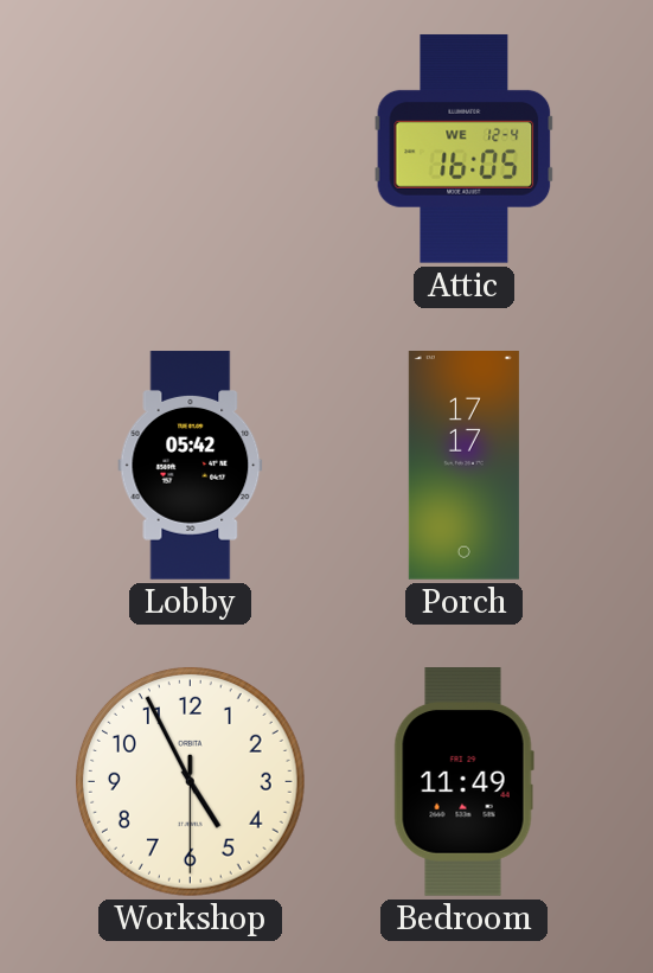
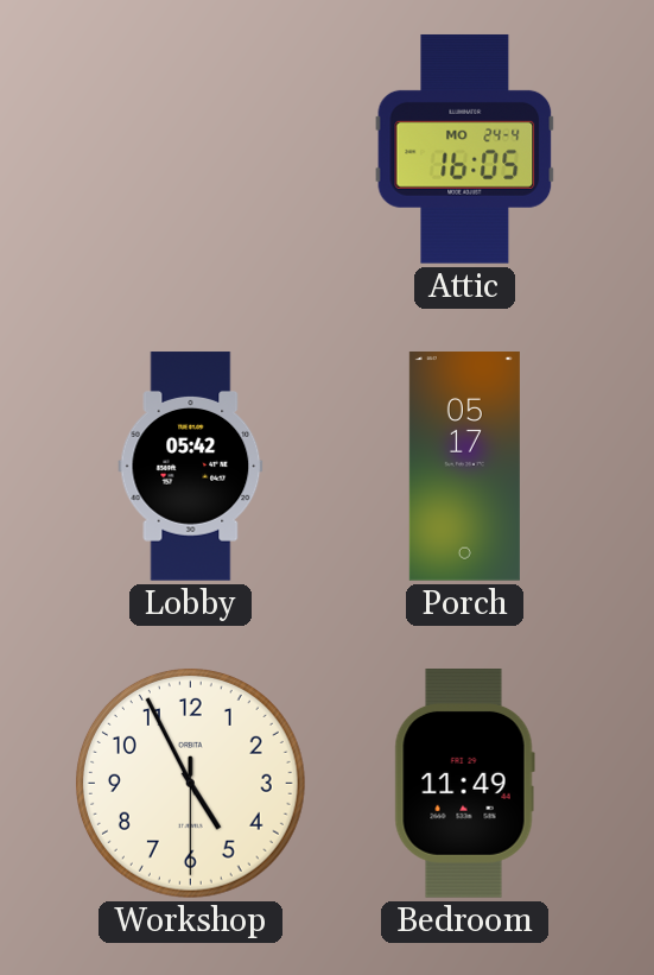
Attic date: WE 12-4 -> MO 24-4 (465, 148)
Porch: 17:17 -> 05:17 (464, 467)
